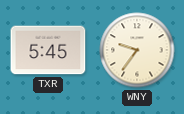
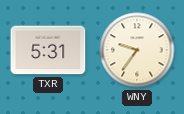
TXR: 5:45 -> 5:31 (48, 50)
